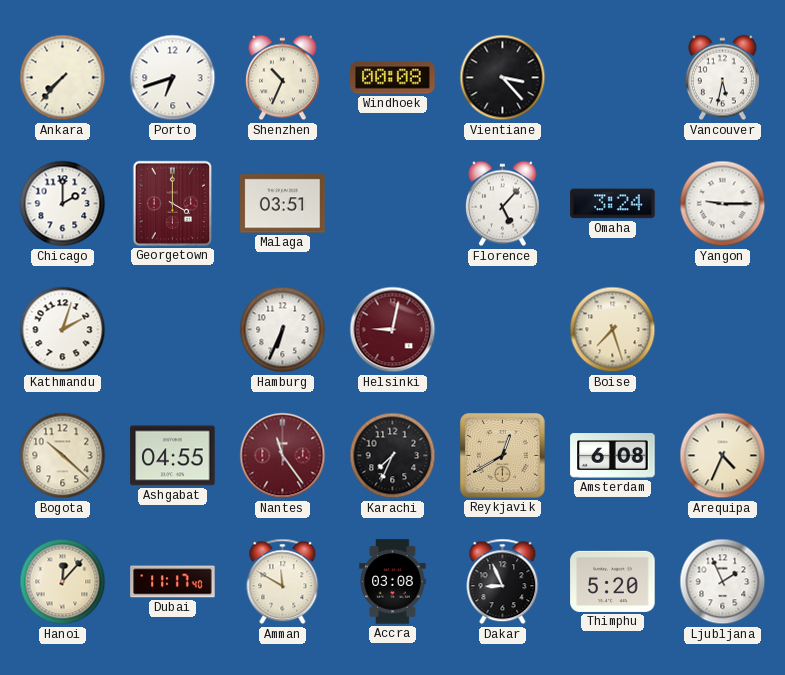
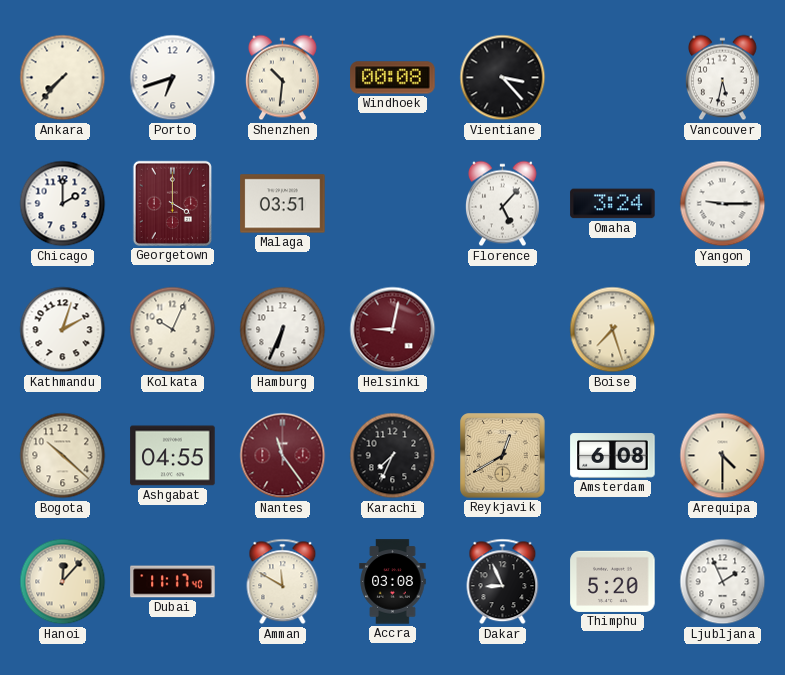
Shenzhen: 10:34 -> 10:31 (282, 78)
Kolkata: none -> 10:04 (173, 330)
Arequipa: 4:34 -> 4:30 (723, 456)
